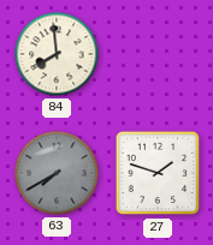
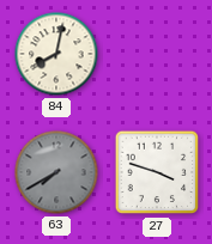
84: 7:59 -> 8:02 (56, 54)
27: 1:48 -> 3:48 (157, 172)
